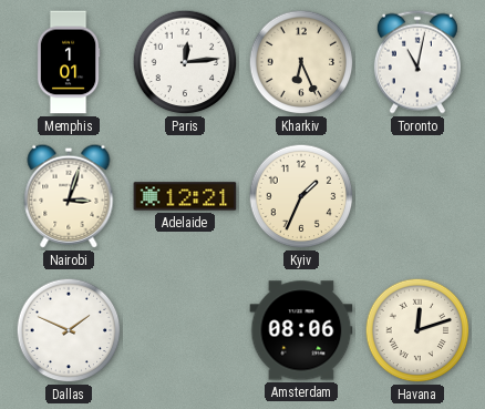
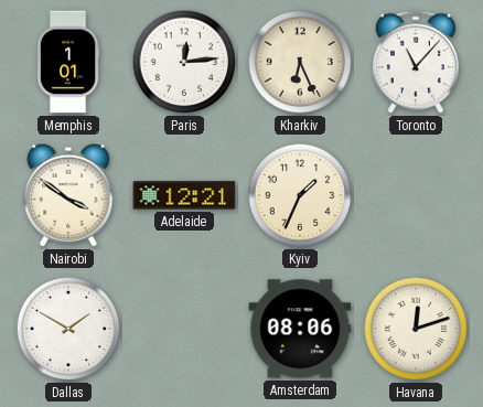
Toronto: 11:02 -> 11:07 (416, 62)
Nairobi: 3:03 -> 3:51 (68, 195)
Dallas: 1:49 -> 1:50 (68, 329)
